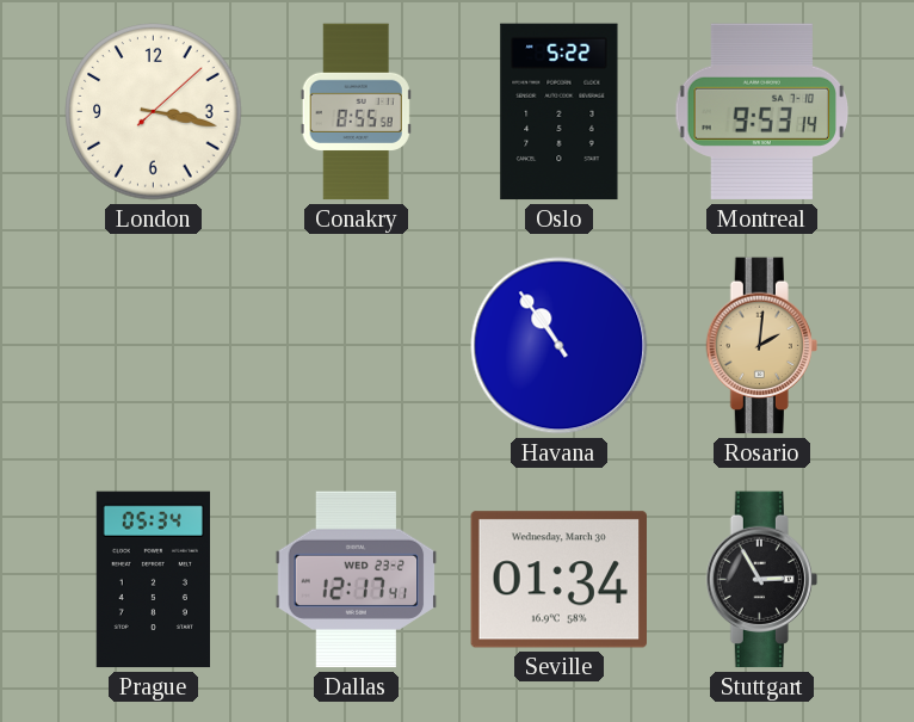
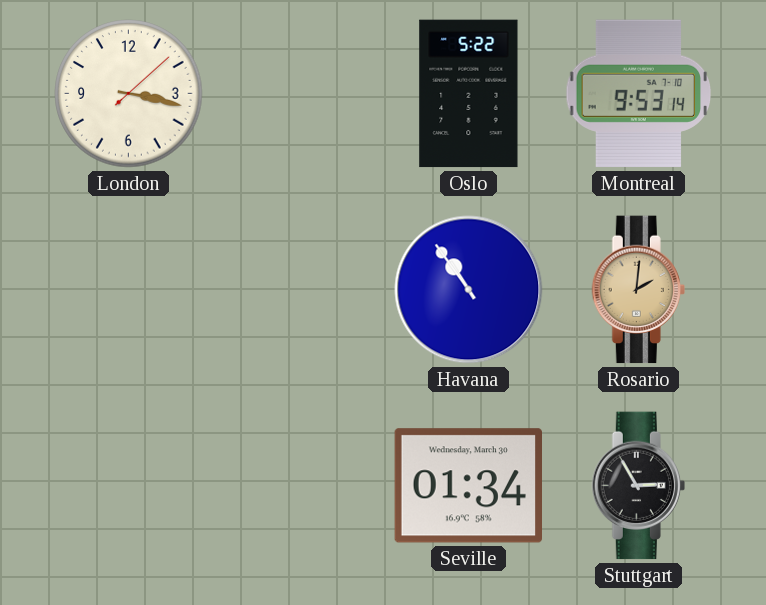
Conakry: 8:55 -> none (356, 112)
Prague: 05:34 -> none (153, 580)
Dallas: 12:17 -> none (357, 580)
